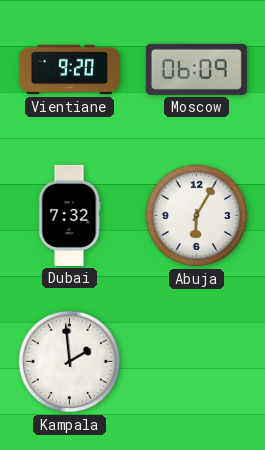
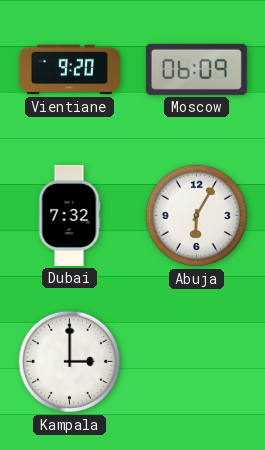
Kampala: 1:59 -> 3:00 (70, 362)
